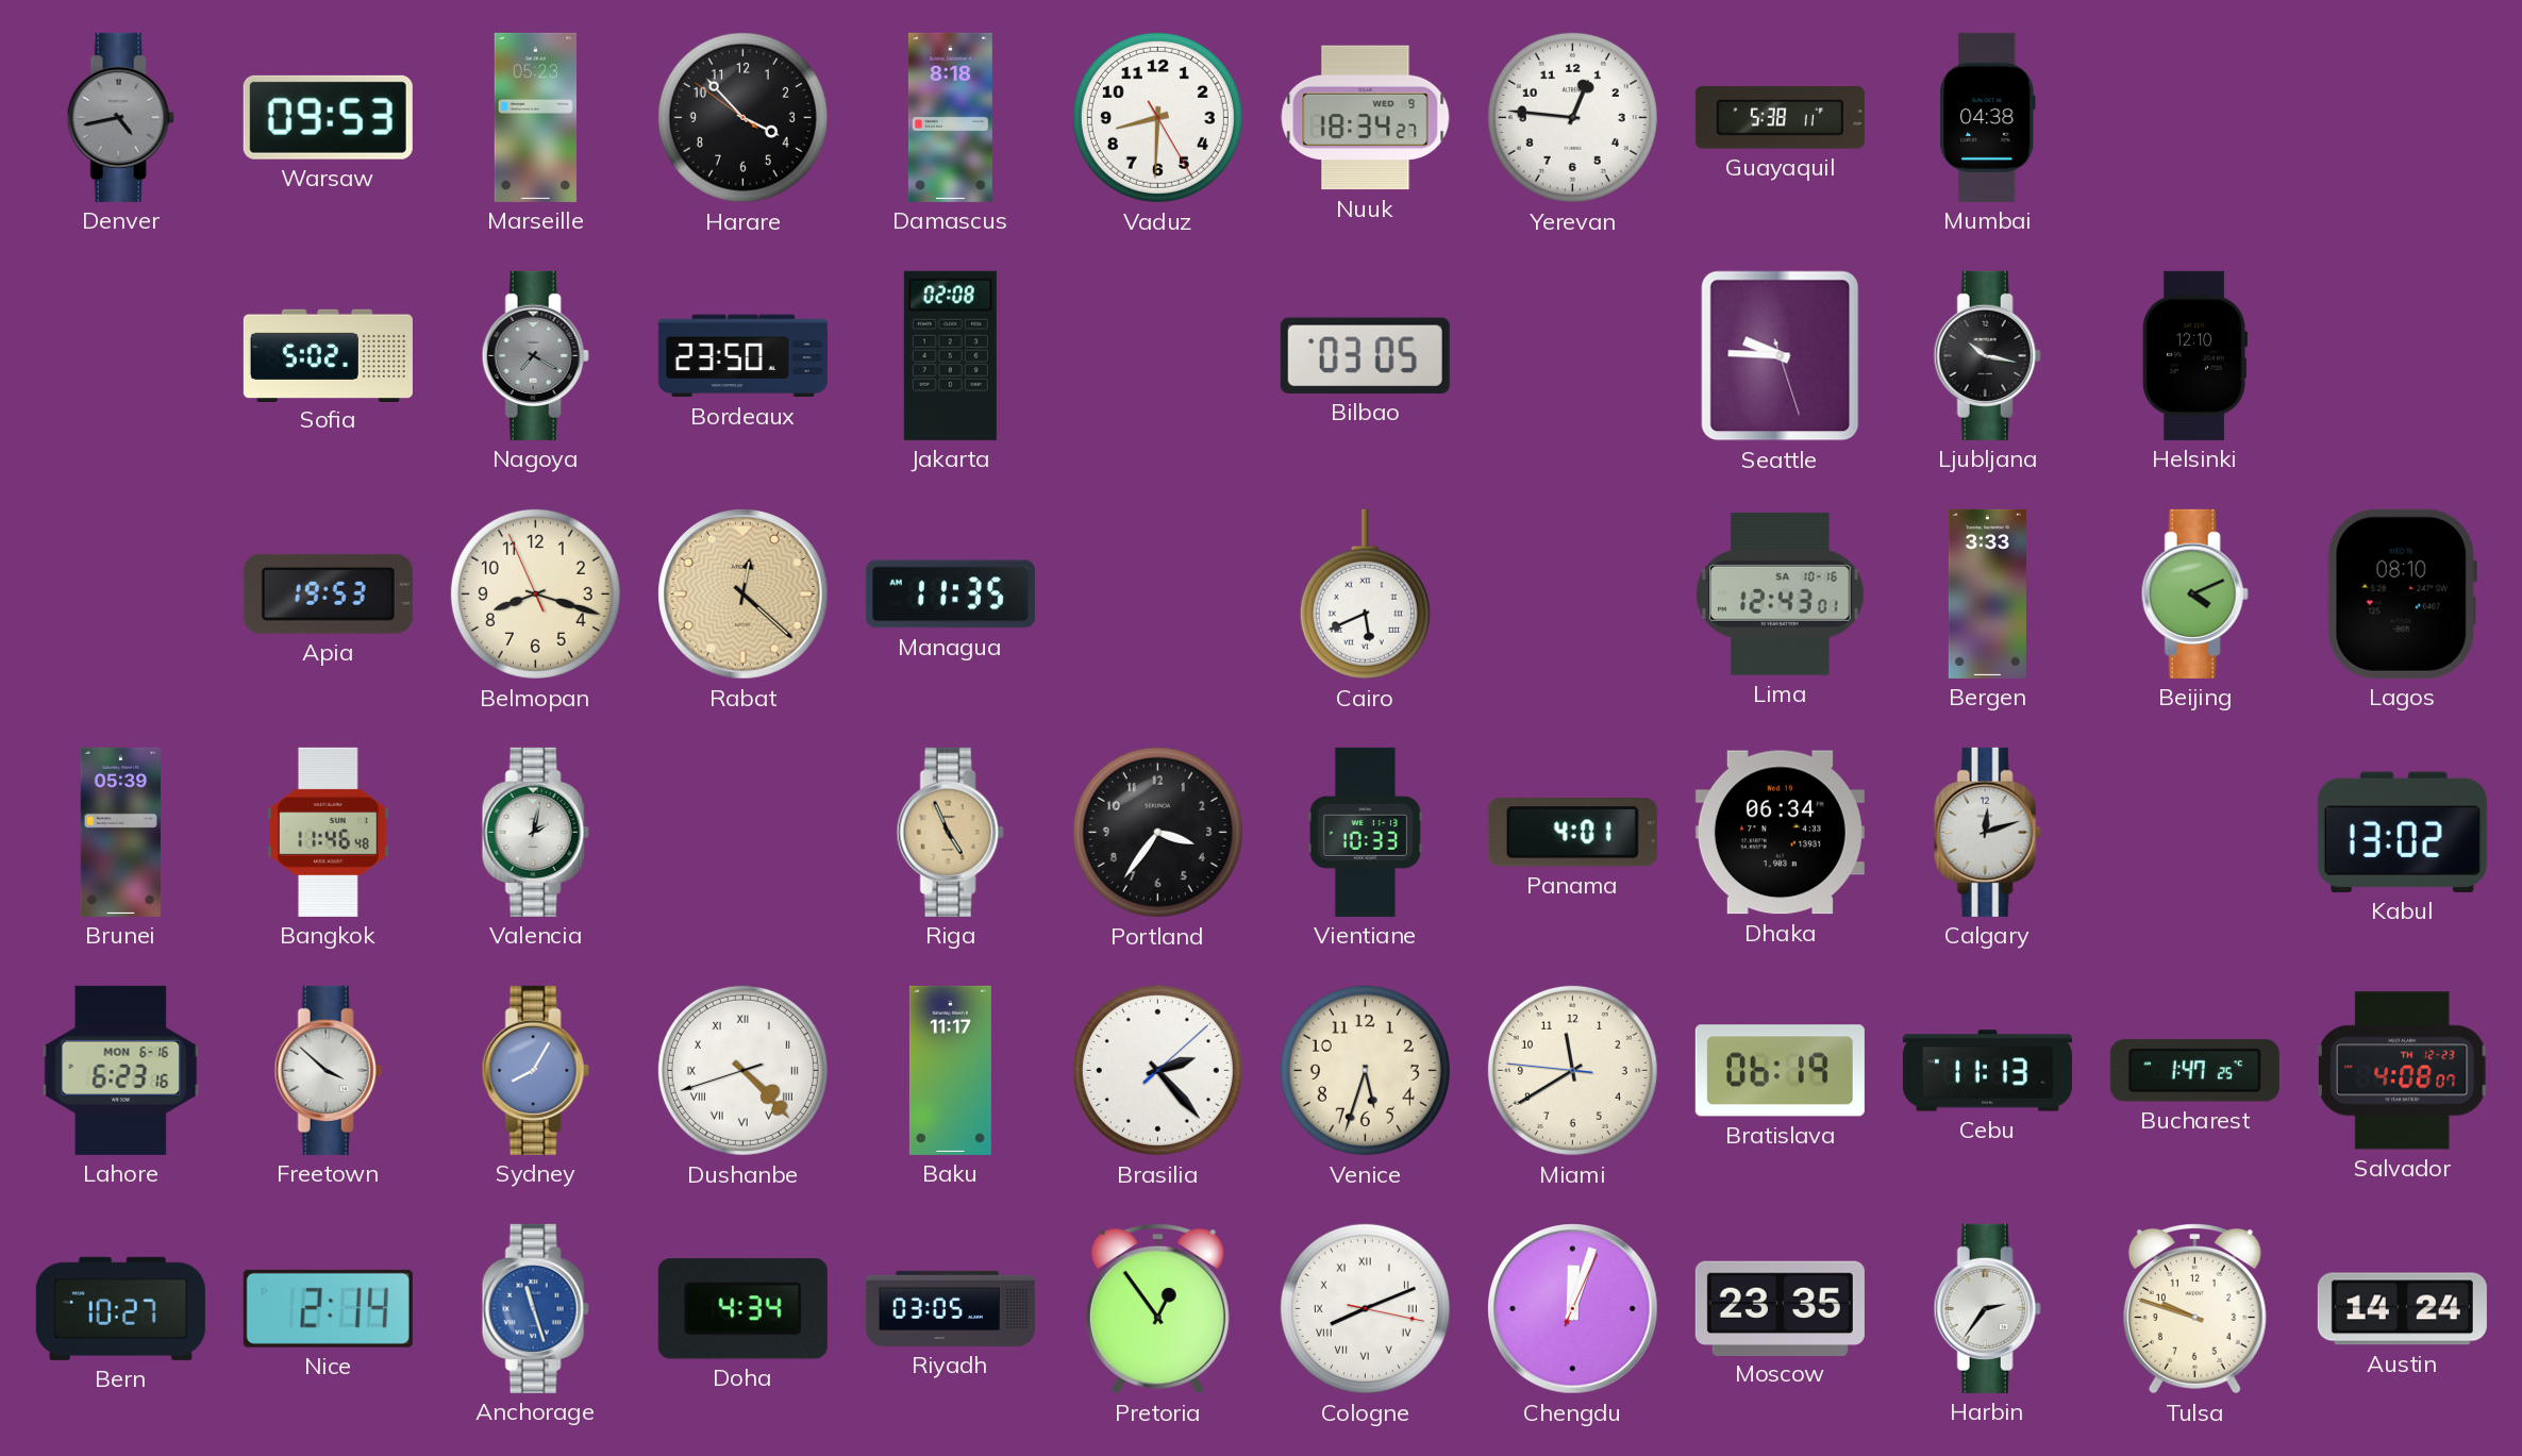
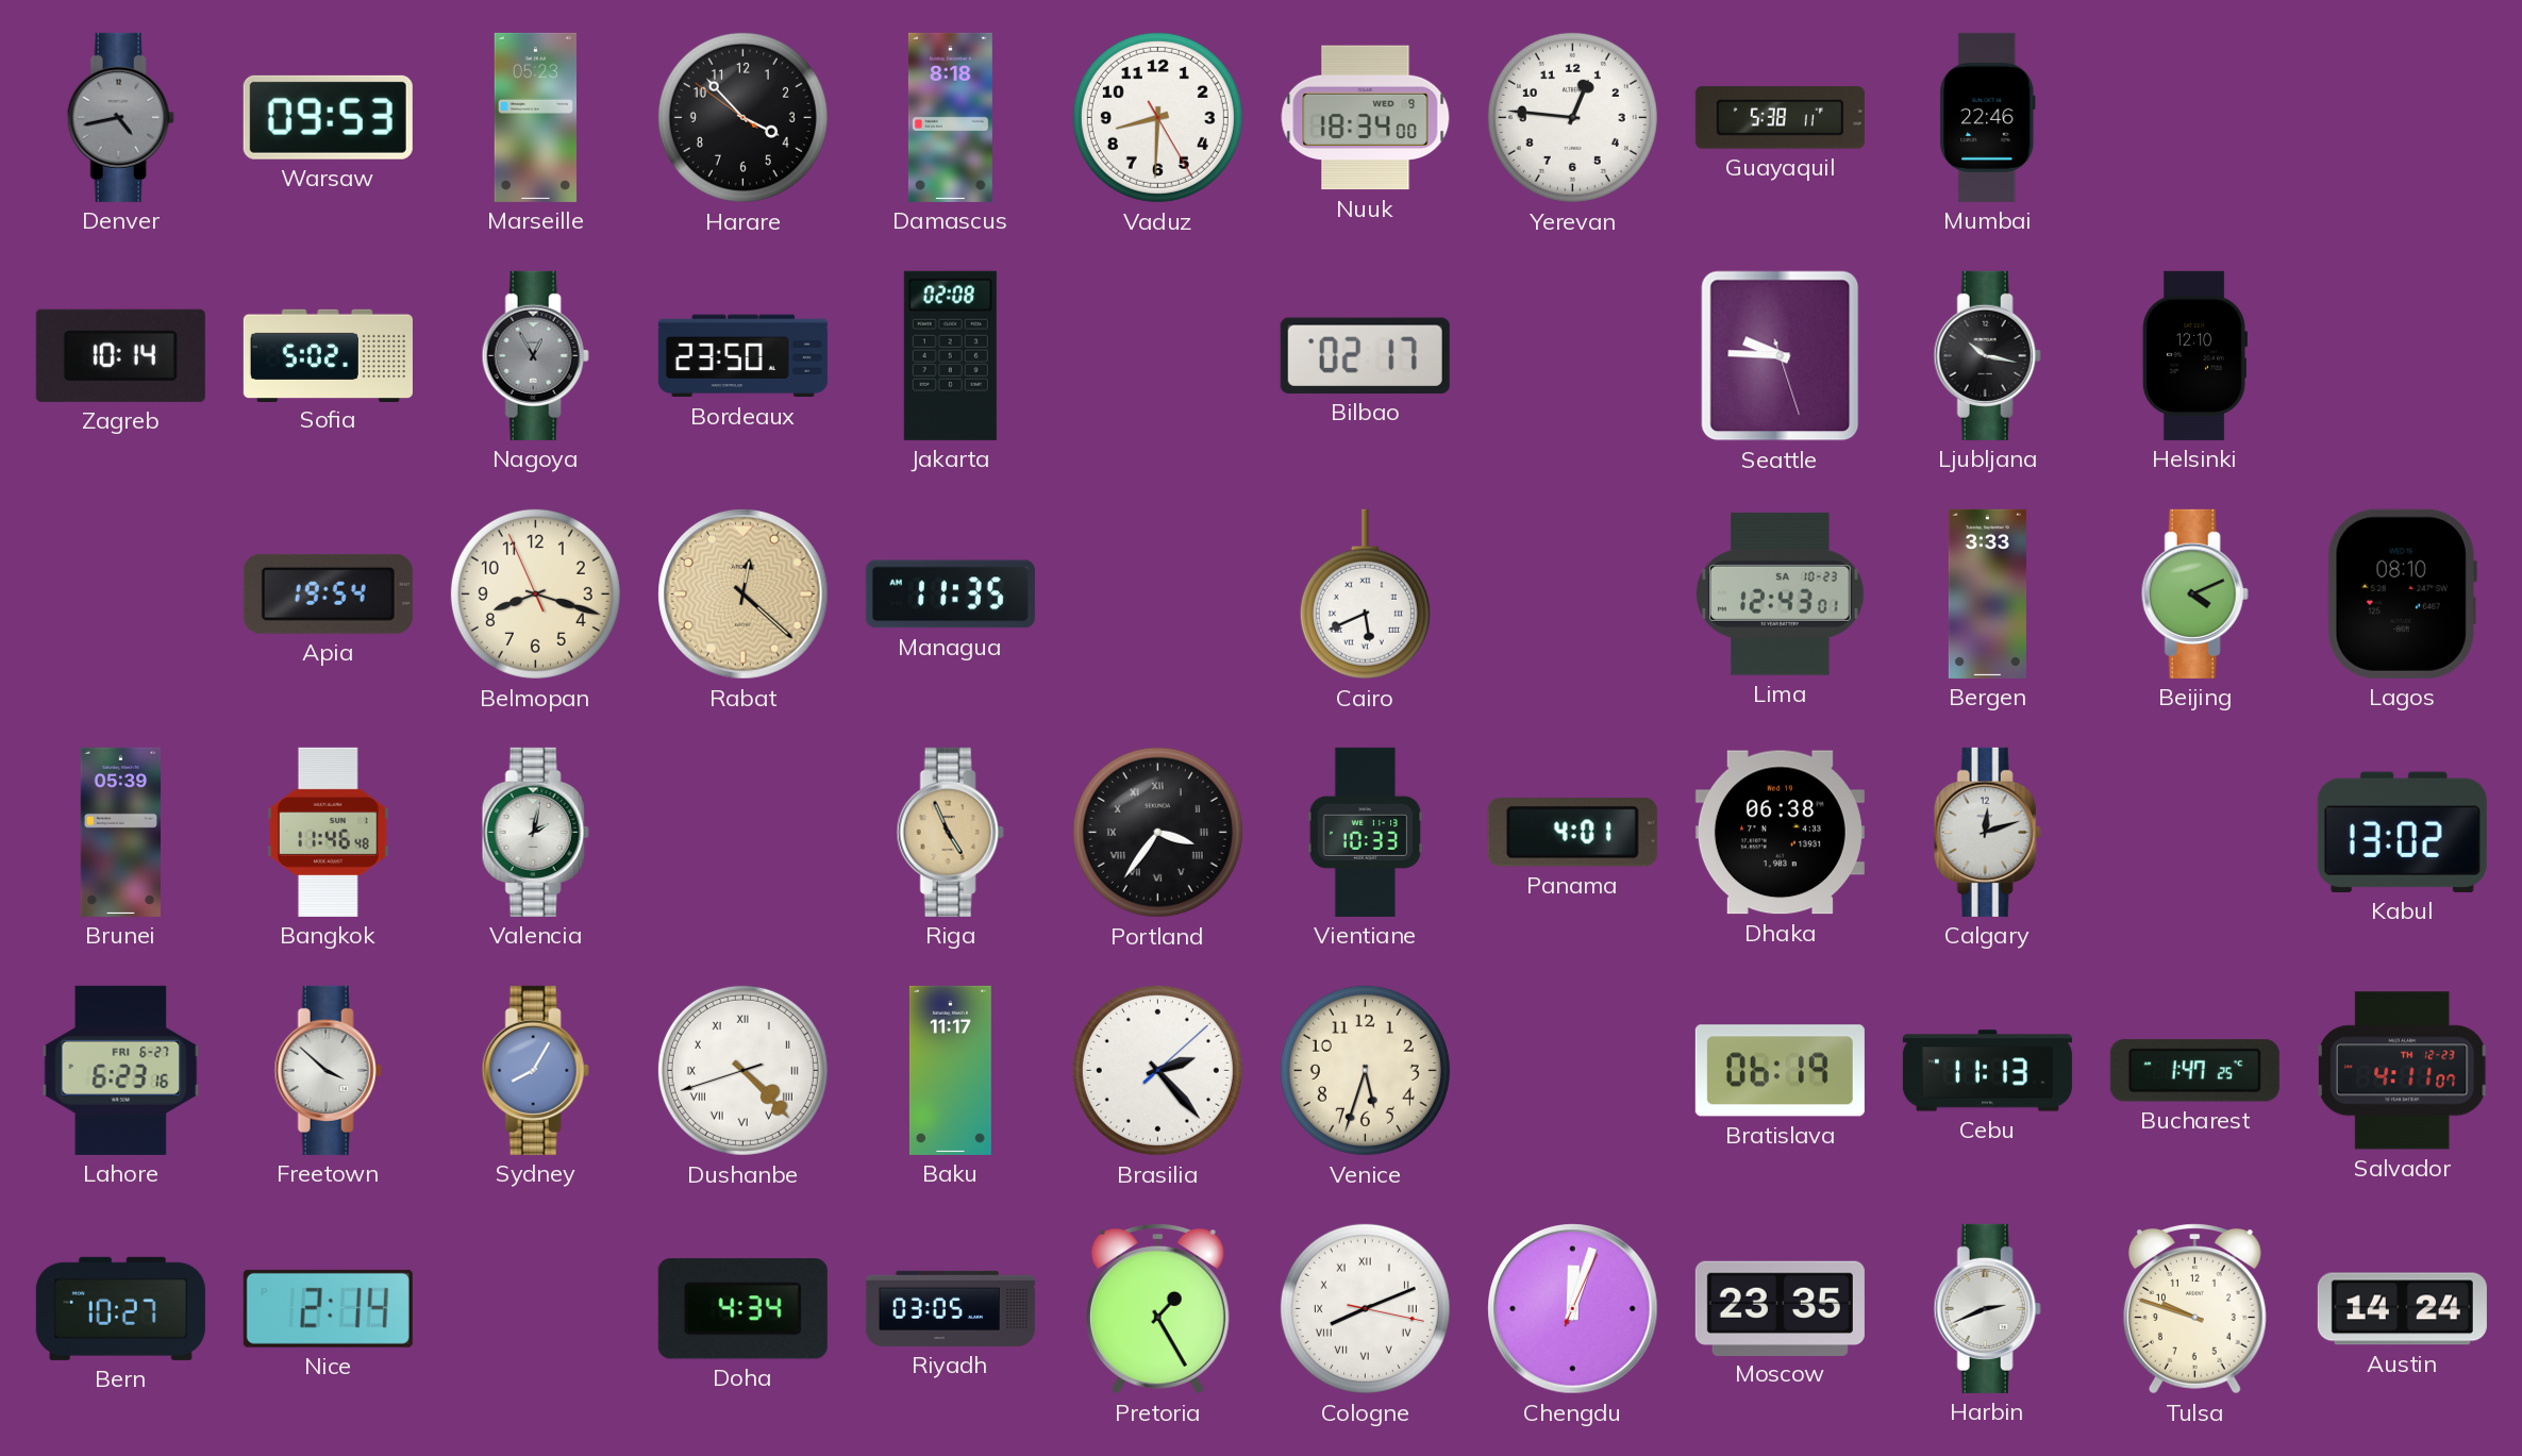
Nuuk: 18:34:27 -> 18:34:00 (1366, 118)
Mumbai: 04:38 -> 22:46 (1988, 117)
Zagreb: none -> 10:14 (120, 355)
Nagoya: 7:20 -> 12:55 (535, 355)
Bilbao: 03:05 -> 02:17 (1365, 355)
Apia: 19:53 -> 19:54 (328, 593)
Lima date: SA 10-16 -> SA 10-23 (1781, 593)
Portland numerals: Arabic -> Roman (1157, 832)
Dhaka: 06:34 -> 06:38 (1780, 833)
Lahore date: MON 6-16 -> FRI 6-27 (121, 1070)
Miami: 11:39 -> none (1572, 1070)
Salvador: 4:08 -> 4:11 (2402, 1071)
Anchorage: 11:27 -> none (535, 1308)
Pretoria: 12:54 -> 1:25 (1157, 1309)
Harbin: 2:36 -> 2:41 (1987, 1308)
